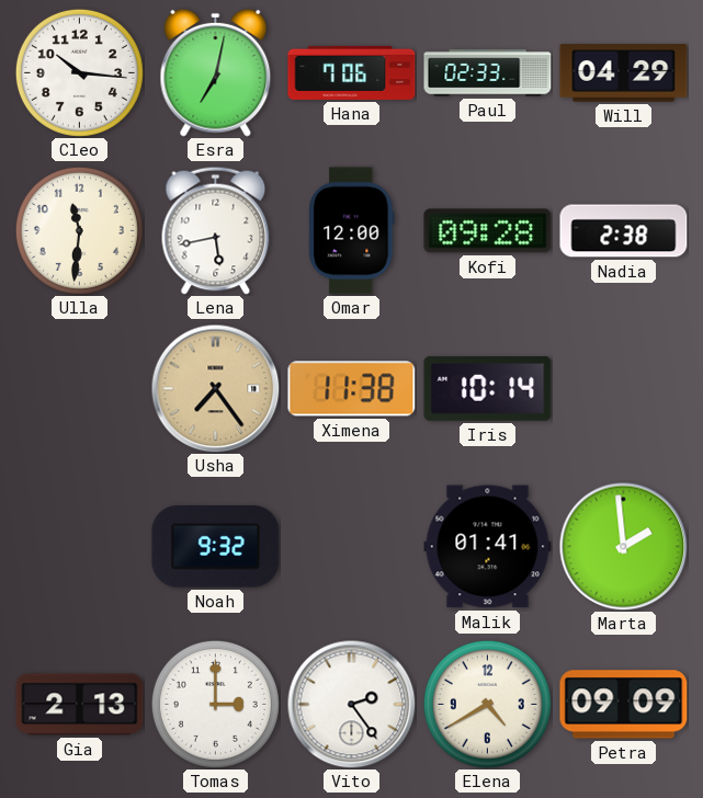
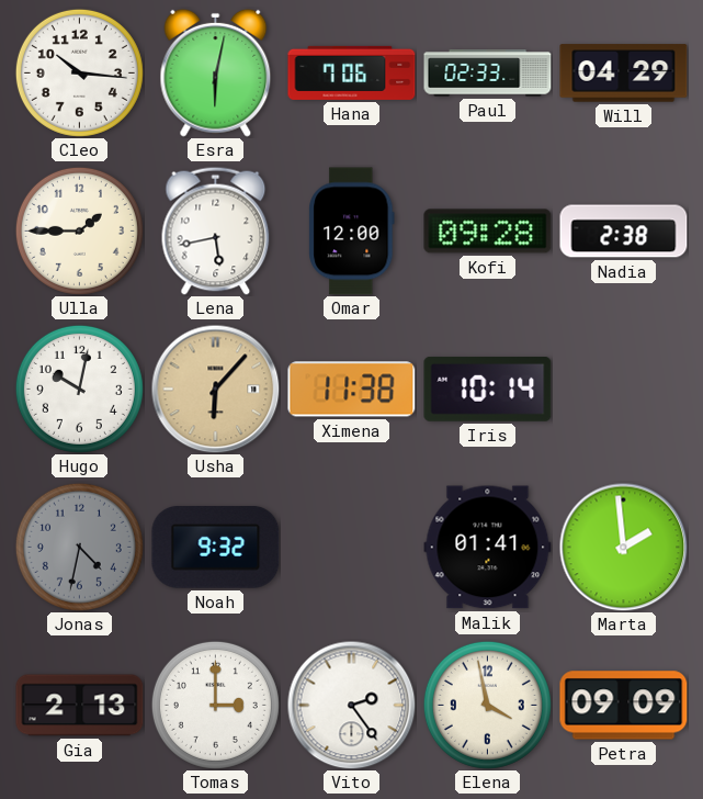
Esra: 7:02 -> 6:02 (216, 72)
Ulla: 11:31 -> 1:45 (79, 230)
Hugo: none -> 10:02 (79, 389)
Usha: 7:24 -> 6:07 (215, 389)
Jonas: none -> 4:32 (79, 547)
Elena: 4:40 -> 3:58 (487, 705)
